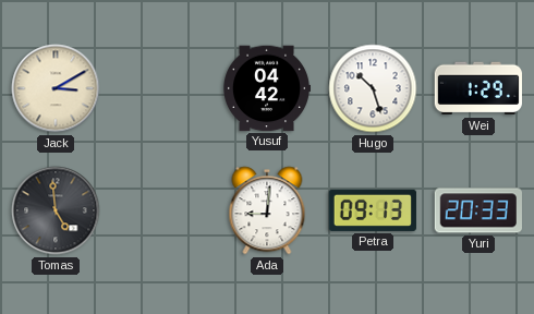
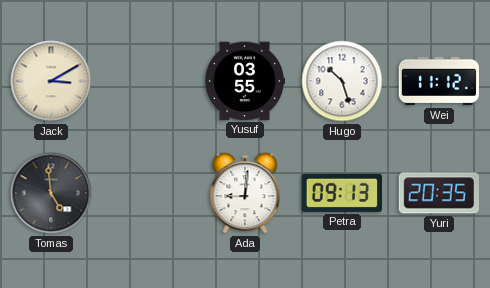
Yusuf: 04:42 -> 03:55 (245, 81)
Wei: 1:29 -> 11:12 (438, 81)
Yuri: 20:33 -> 20:35 (439, 193)
